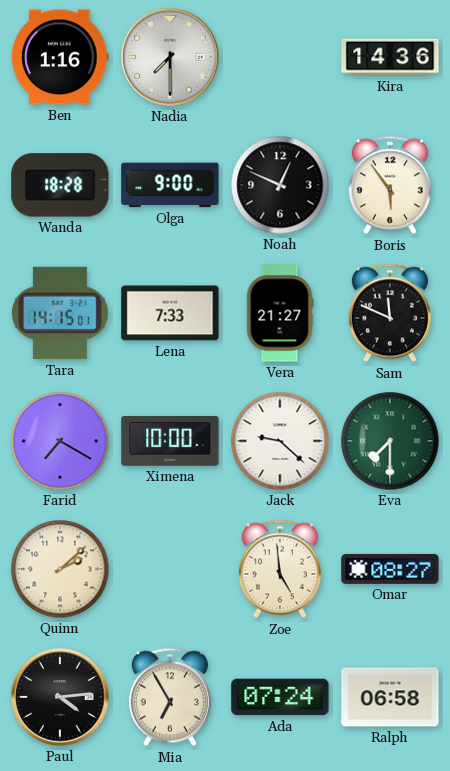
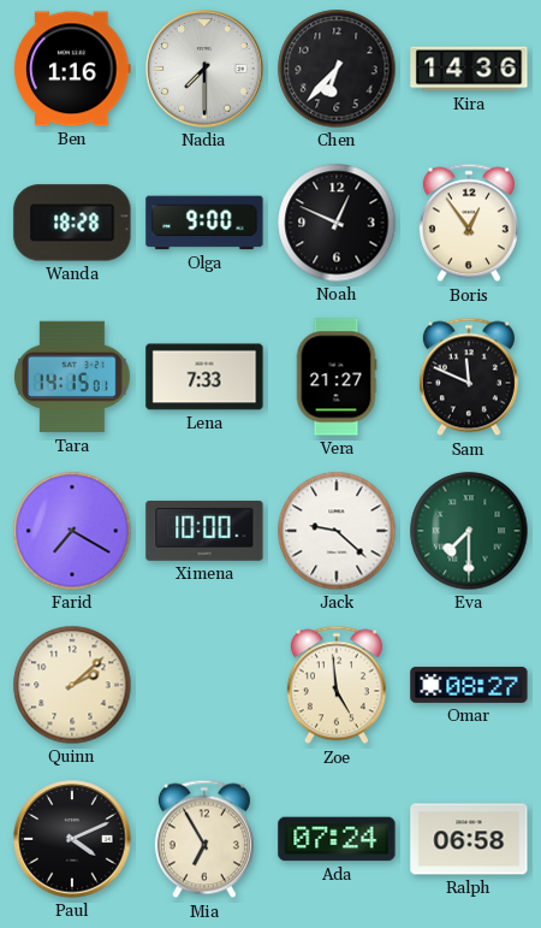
Chen: none -> 6:37 (337, 69)
Boris: 5:54 -> 12:54 (469, 223)
Paul: 4:14 -> 4:11 (72, 839)
